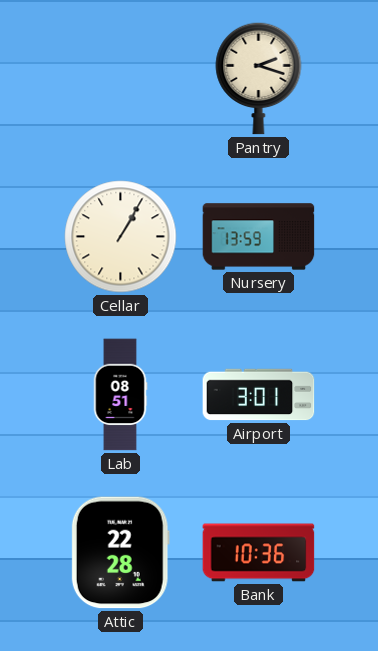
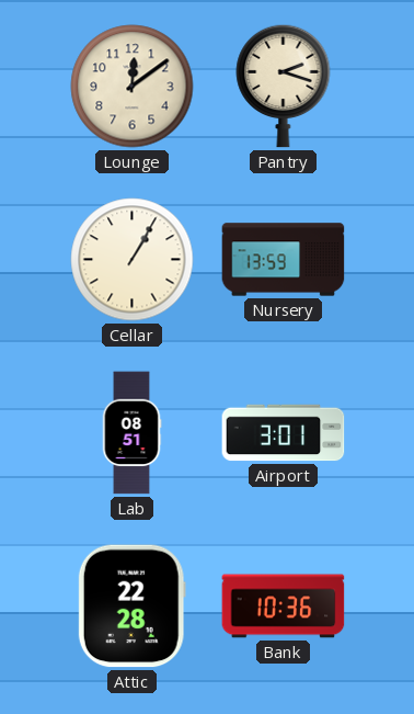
Lounge: none -> 12:09 (133, 87)
